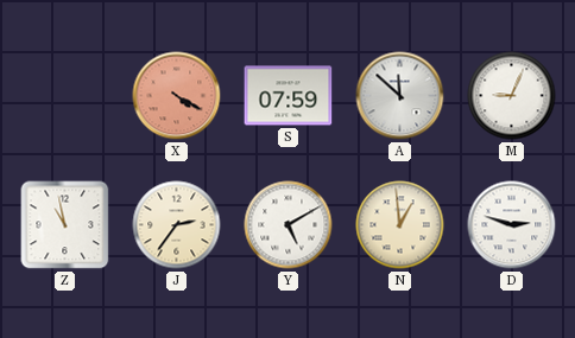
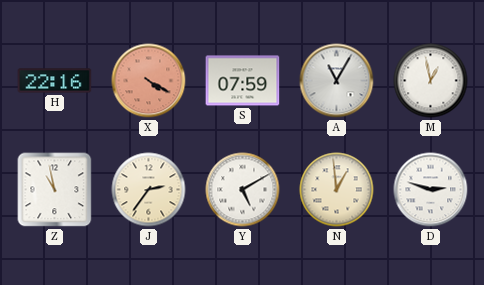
H: none -> 22:16 (55, 81)
A: 11:52 -> 11:05 (337, 81)
M: 9:04 -> 12:58 (431, 81)
